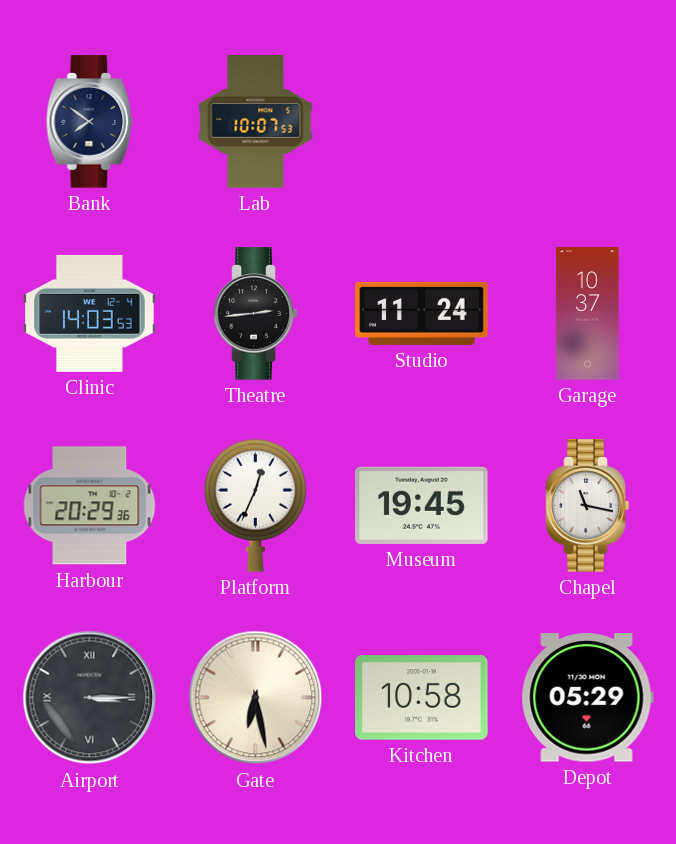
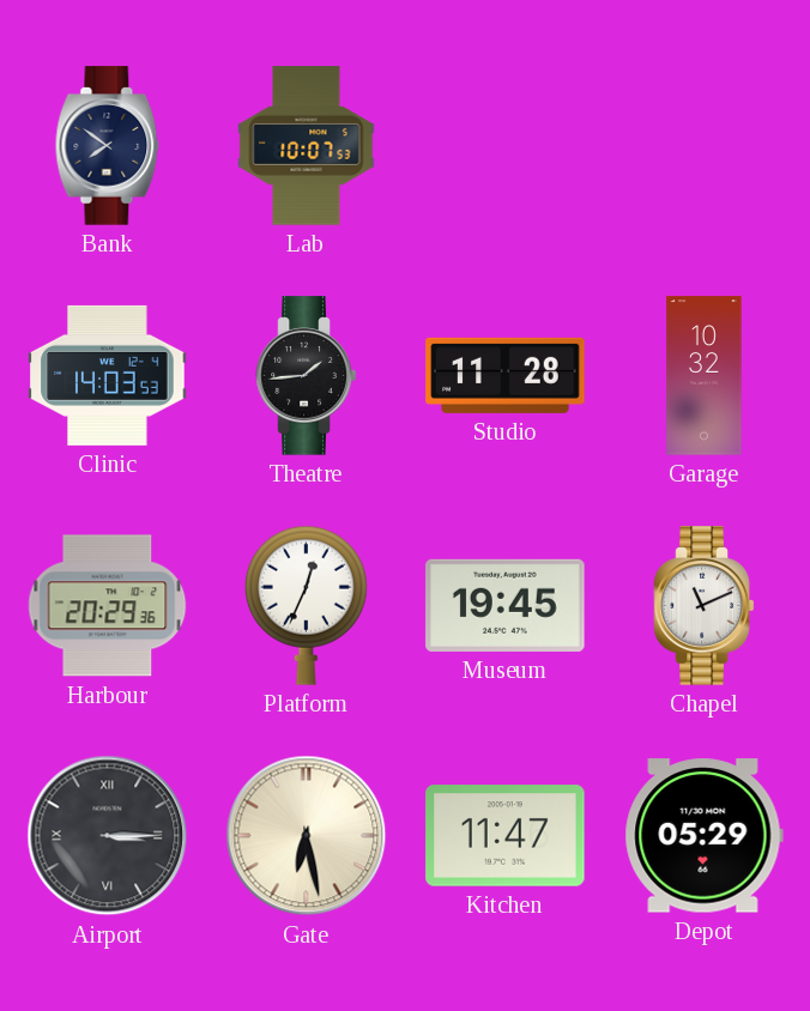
Theatre: 2:44 -> 1:44 (307, 376)
Studio: 11:24 -> 11:28 (506, 375)
Garage: 10:37 -> 10:32 (705, 376)
Chapel: 11:17 -> 11:11 (705, 606)
Kitchen: 10:58 -> 11:47 (506, 836)
